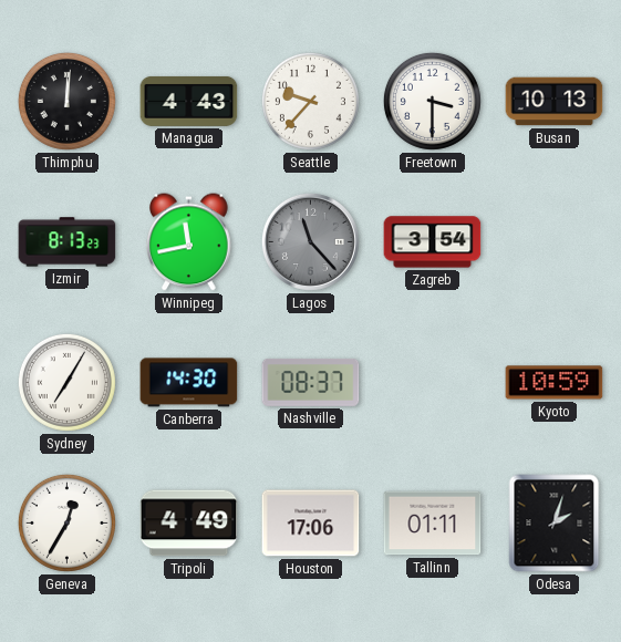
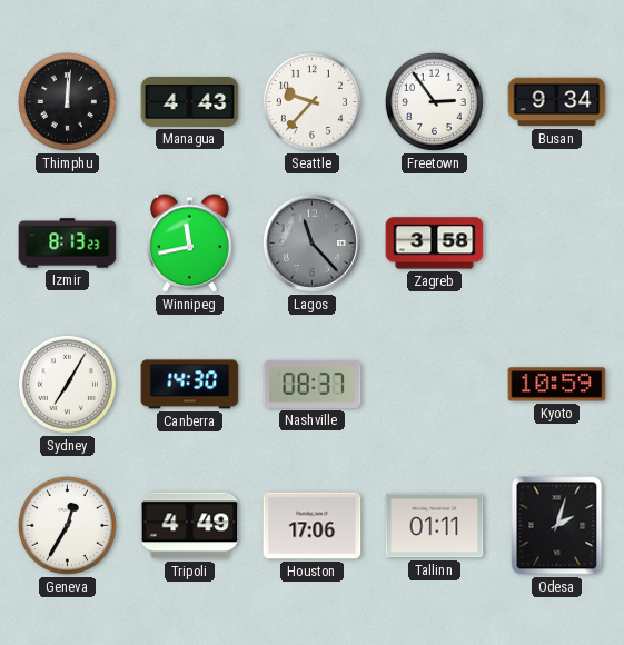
Freetown: 3:30 -> 2:54 (434, 101)
Busan: 10:13 -> 9:34 (557, 102)
Zagreb: 3:54 -> 3:58 (435, 244)
